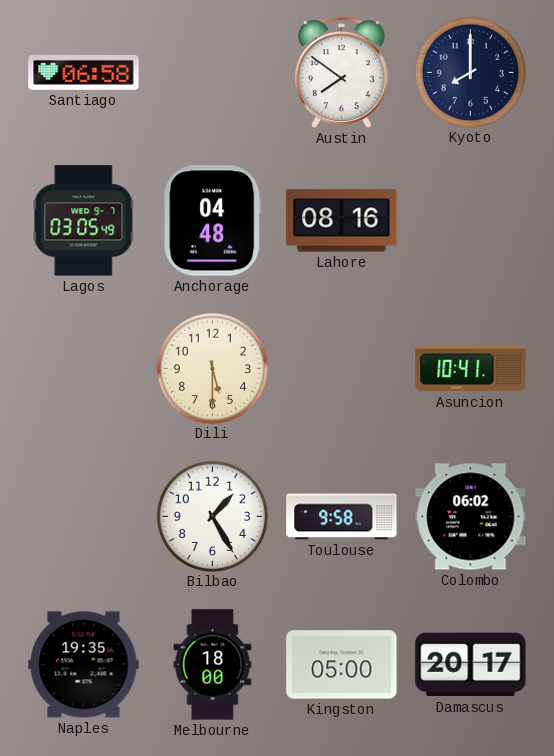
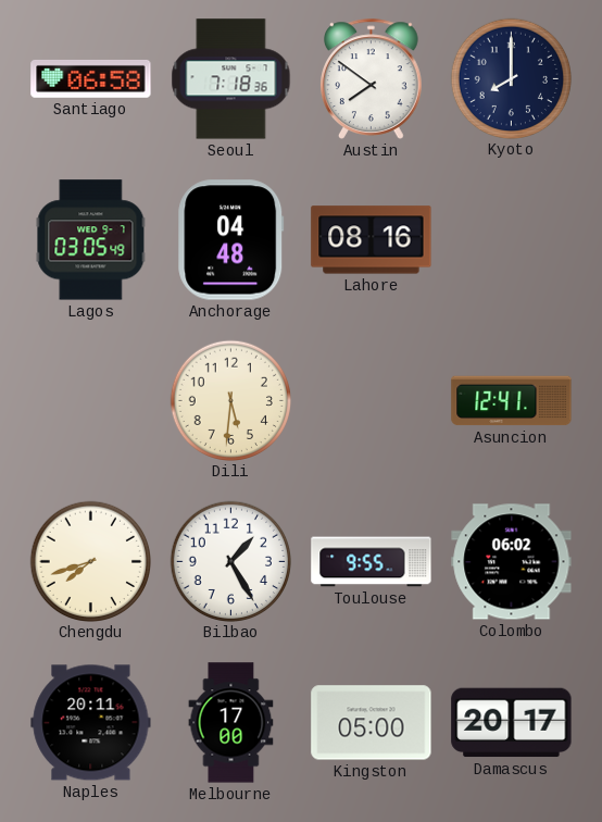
Seoul: none -> 7:18 (231, 79)
Dili: 5:30 -> 5:31 (230, 400)
Asuncion: 10:41 -> 12:41 (512, 401)
Chengdu: none -> 7:42 (90, 561)
Toulouse: 9:58 -> 9:55 (372, 562)
Naples: 19:35 -> 20:11 (91, 723)
Melbourne: 18:00 -> 17:00 (231, 723)
